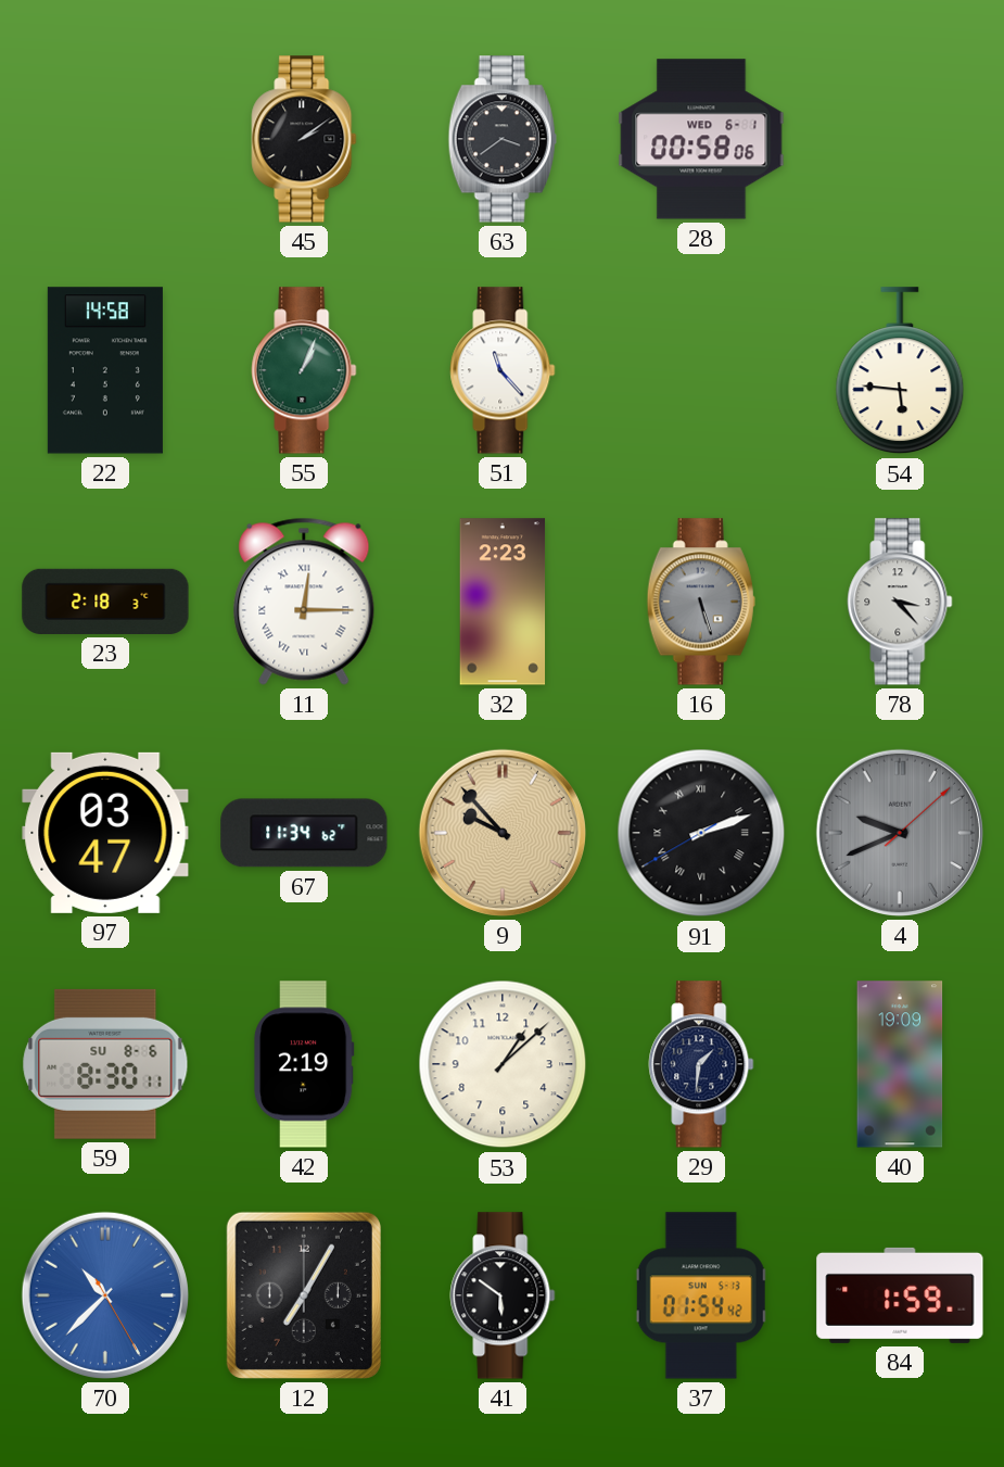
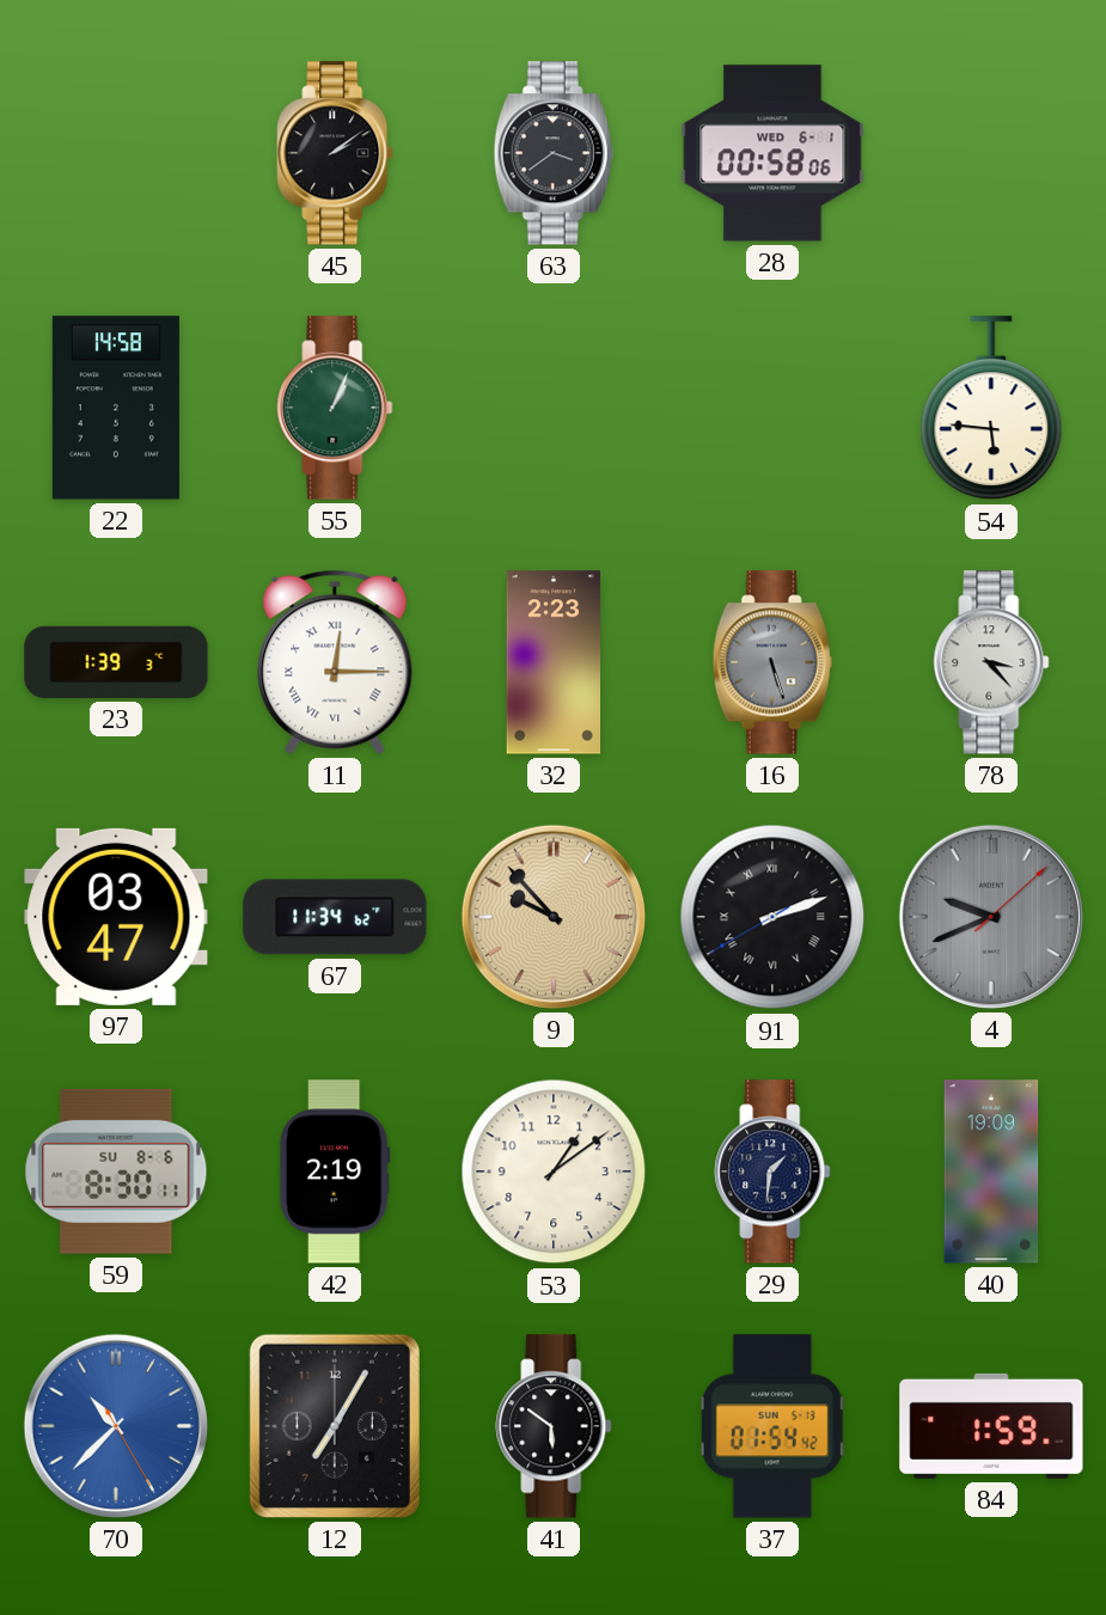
51: 11:23 -> none (503, 370)
23: 2:18 -> 1:39 (116, 662)
53: 1:08 -> 1:09 (554, 1172)
